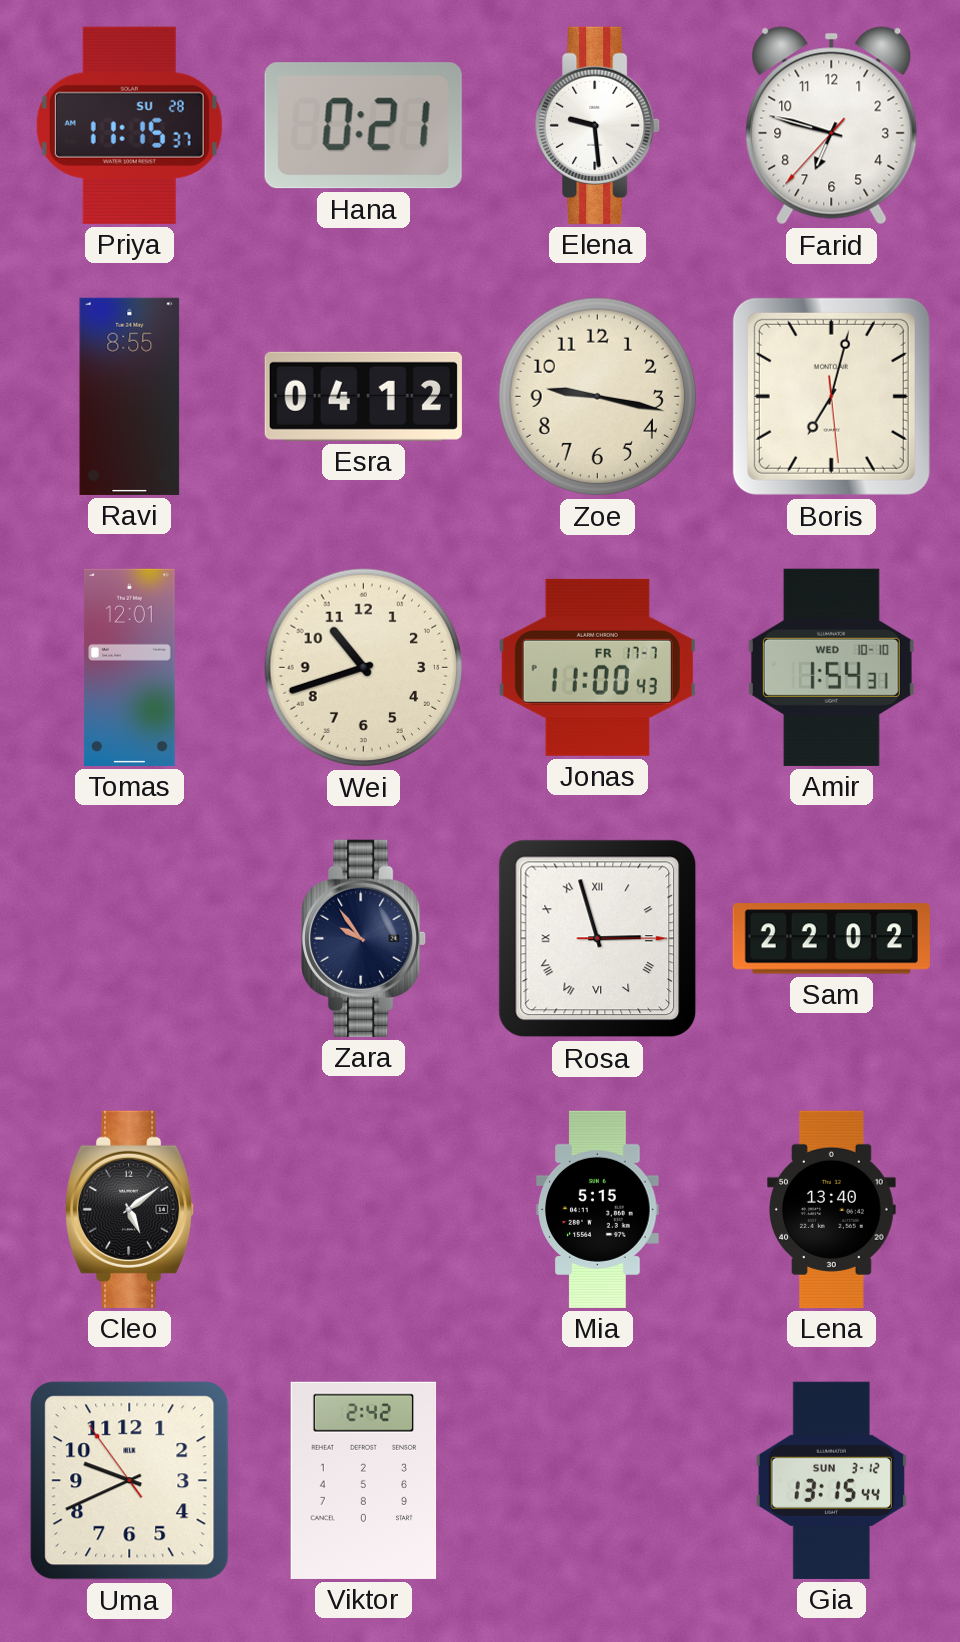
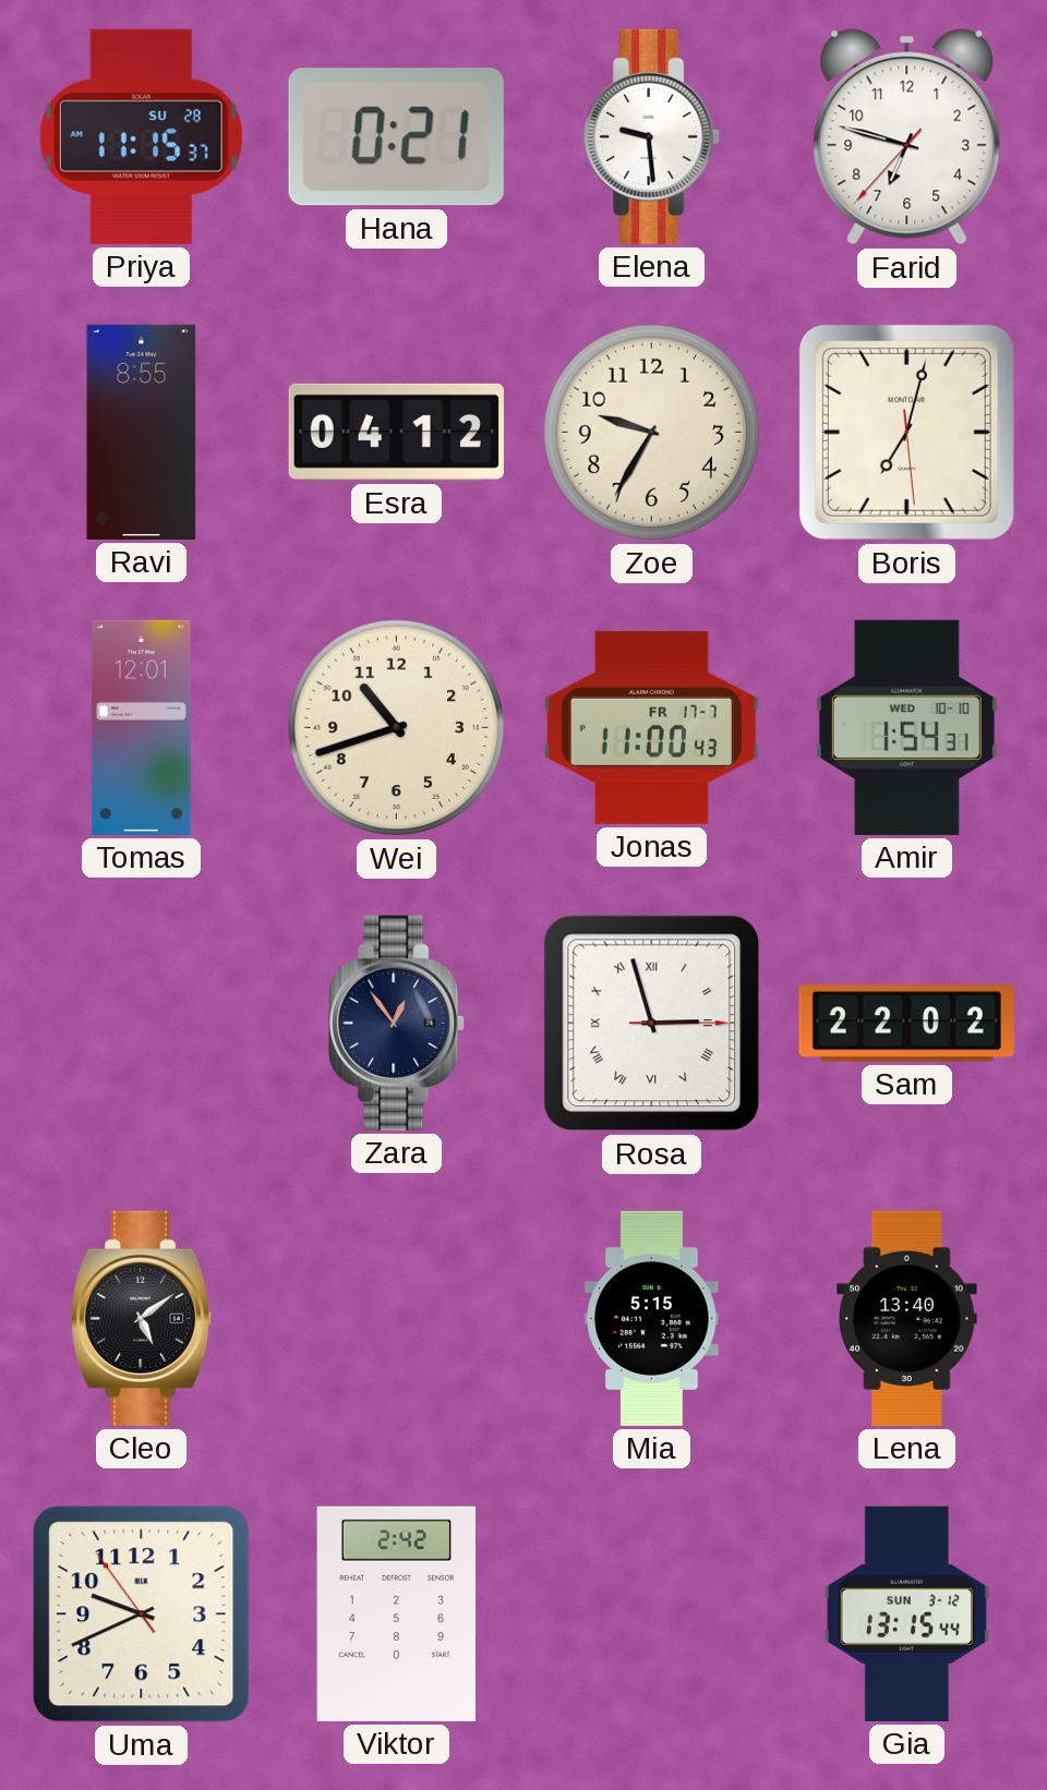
Zoe: 9:17 -> 9:35 (652, 433)
Zara: 9:54 -> 12:54 (397, 1023)
